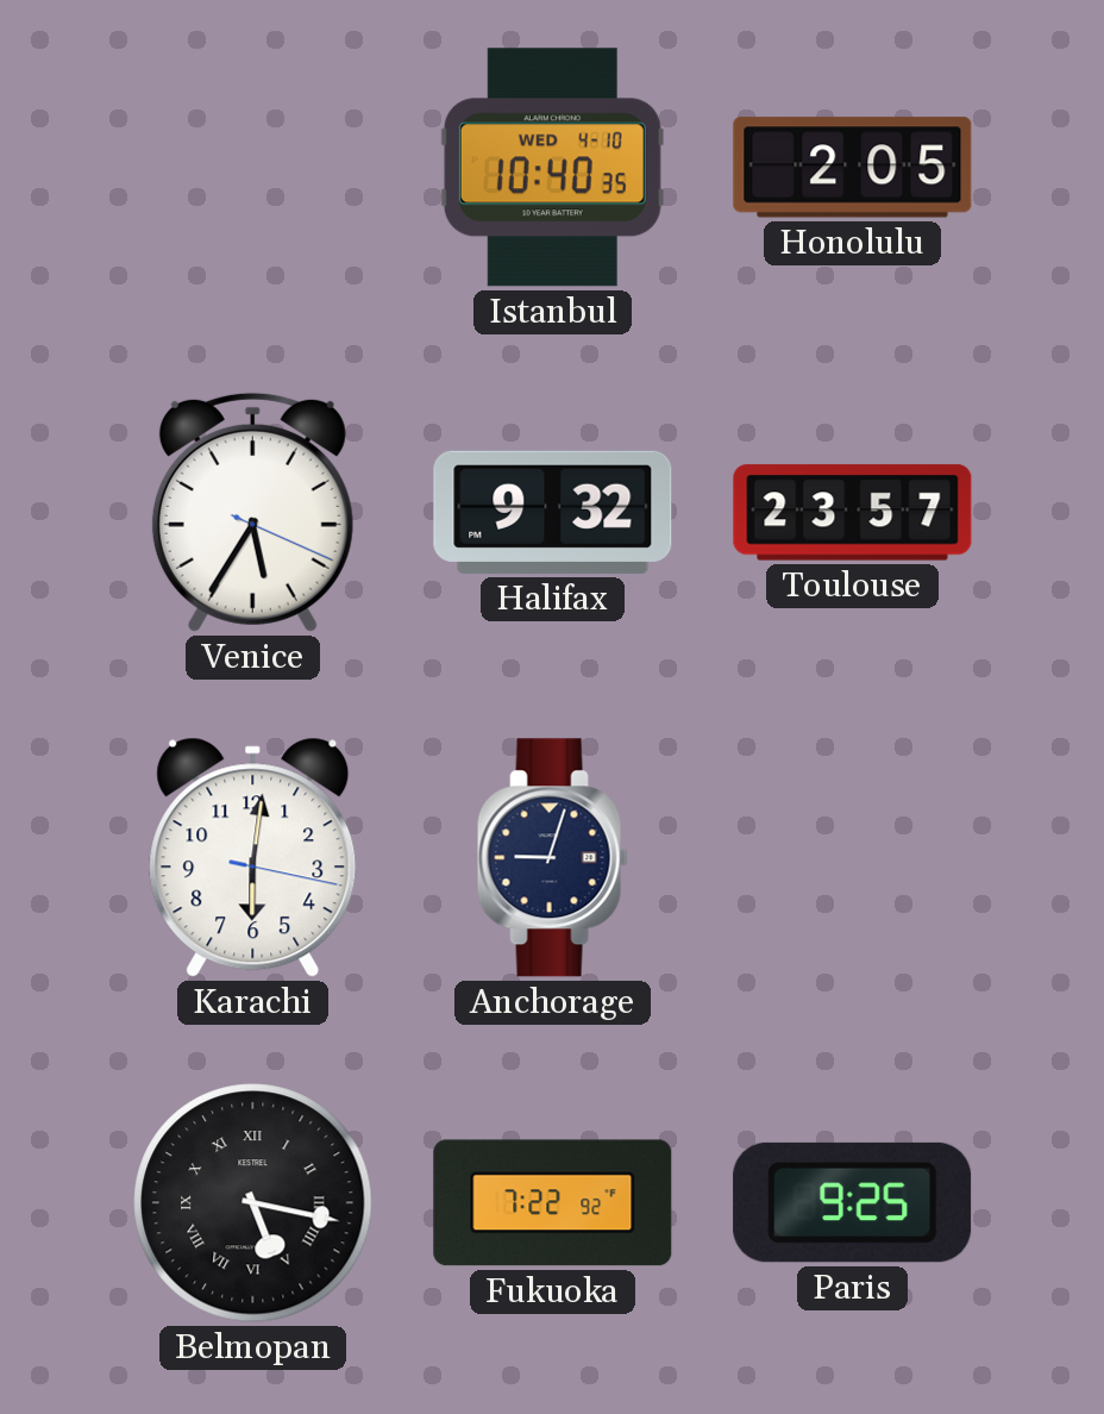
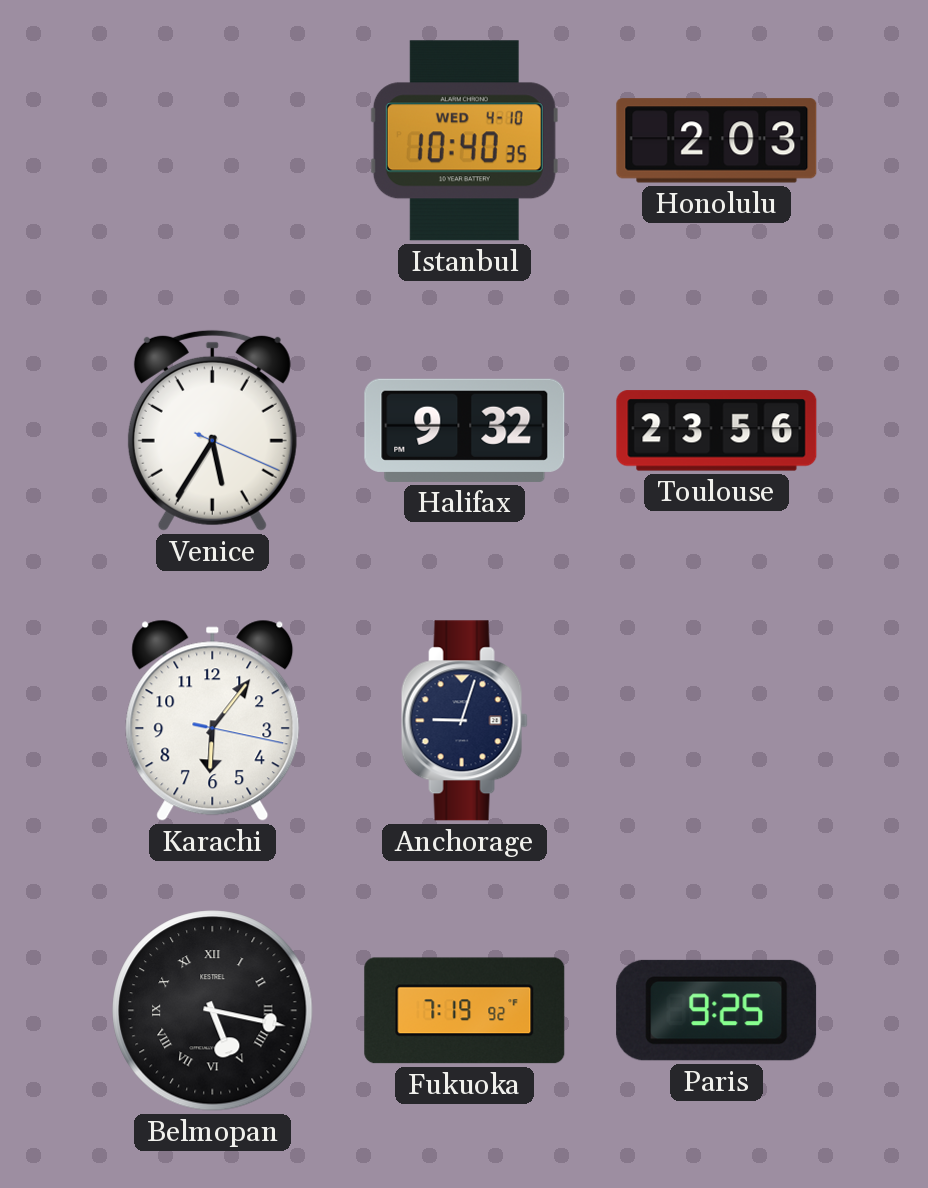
Honolulu: 2:05 -> 2:03 (717, 141)
Toulouse: 23:57 -> 23:56 (717, 431)
Karachi: 6:01 -> 6:06 (213, 720)
Fukuoka: 7:22 -> 7:19 (465, 1011)
